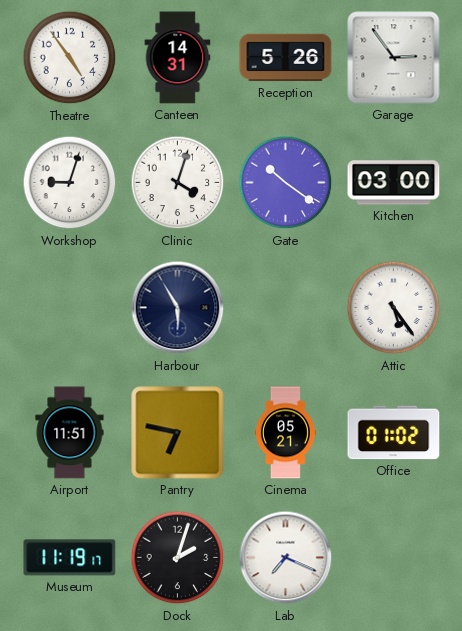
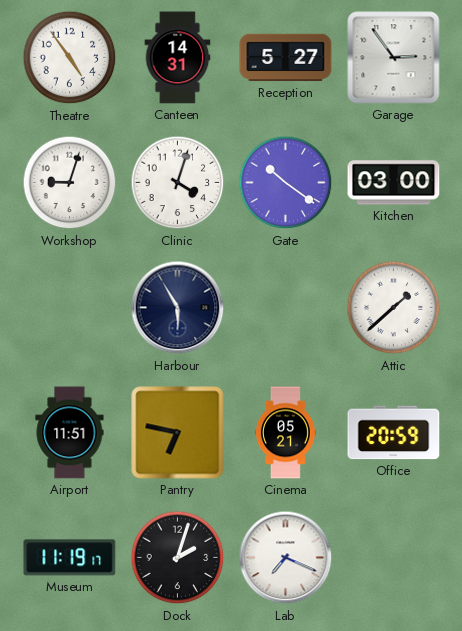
Reception: 5:26 -> 5:27 (286, 58)
Attic: 5:24 -> 1:38 (394, 308)
Office: 01:02 -> 20:59 (394, 433)
